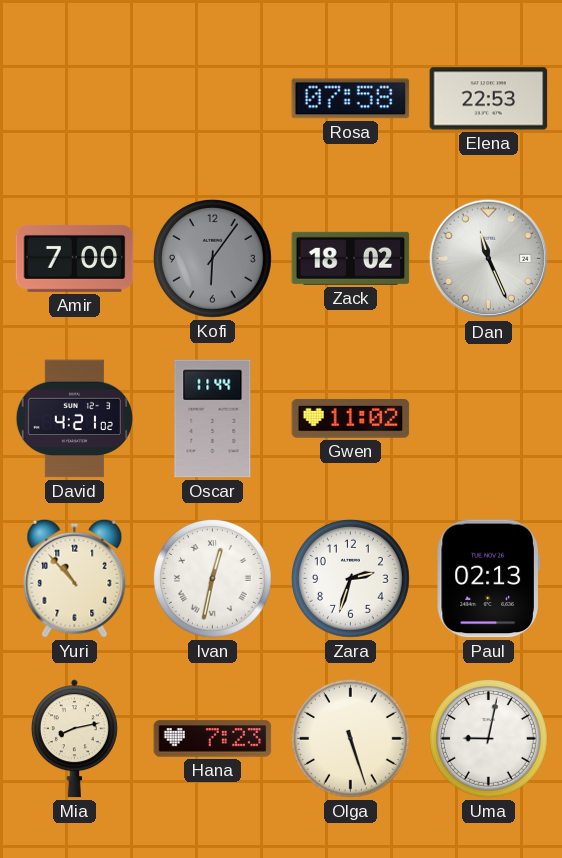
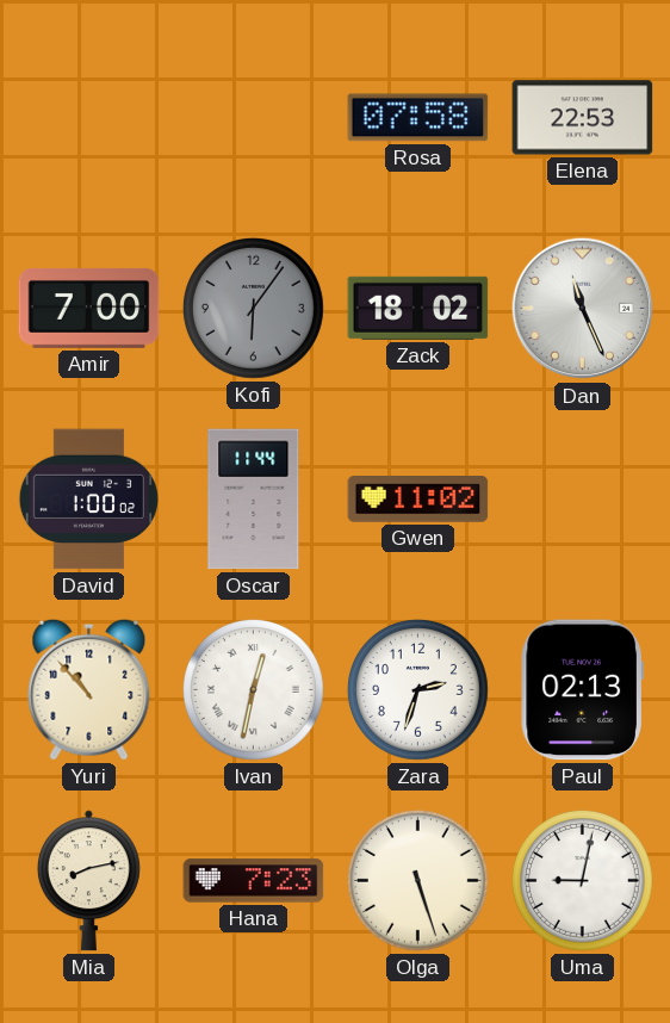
David: 4:21 -> 1:00 (88, 500)
